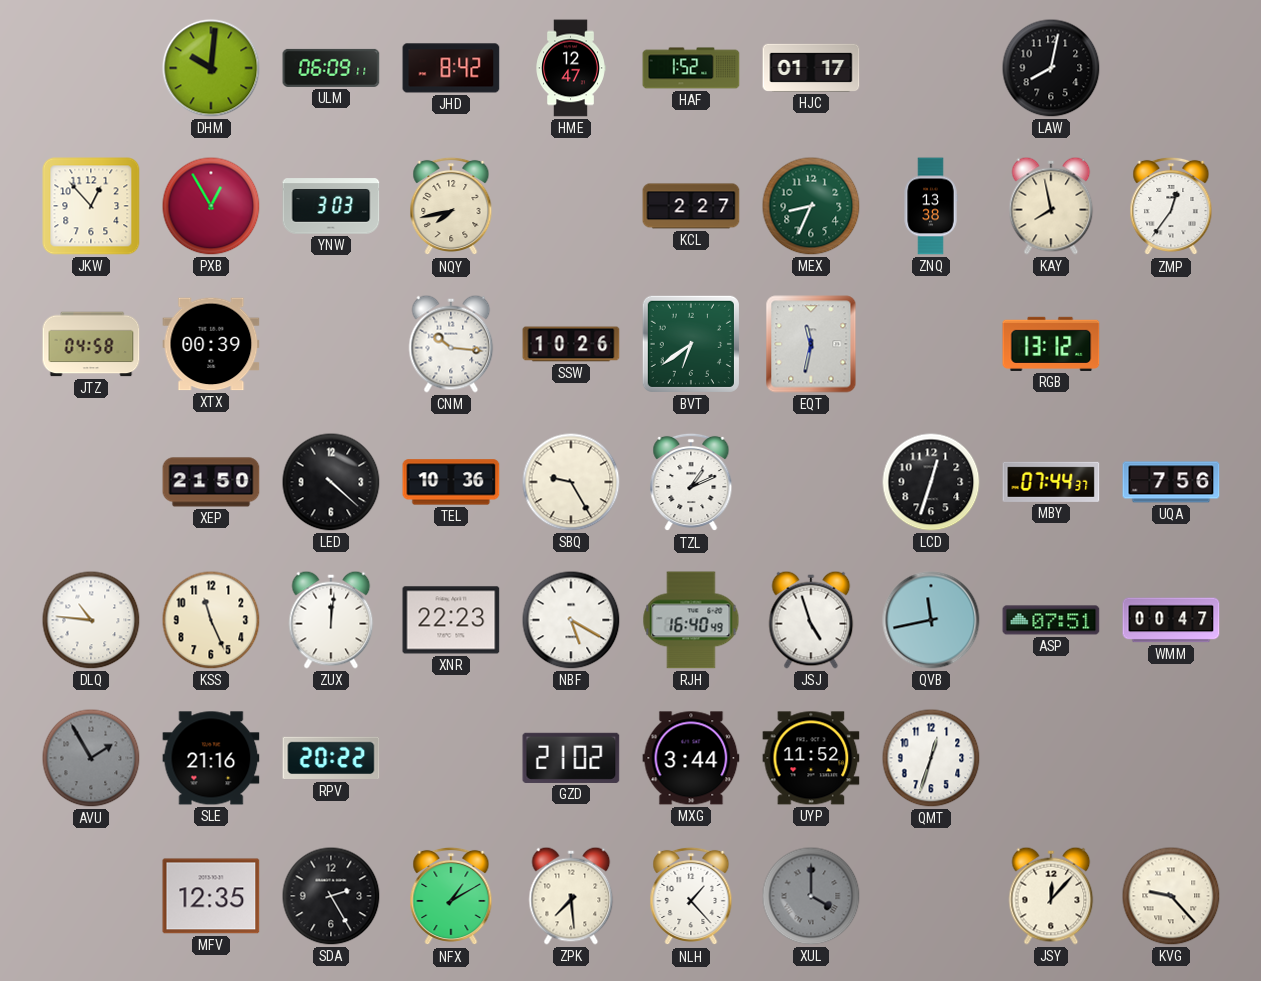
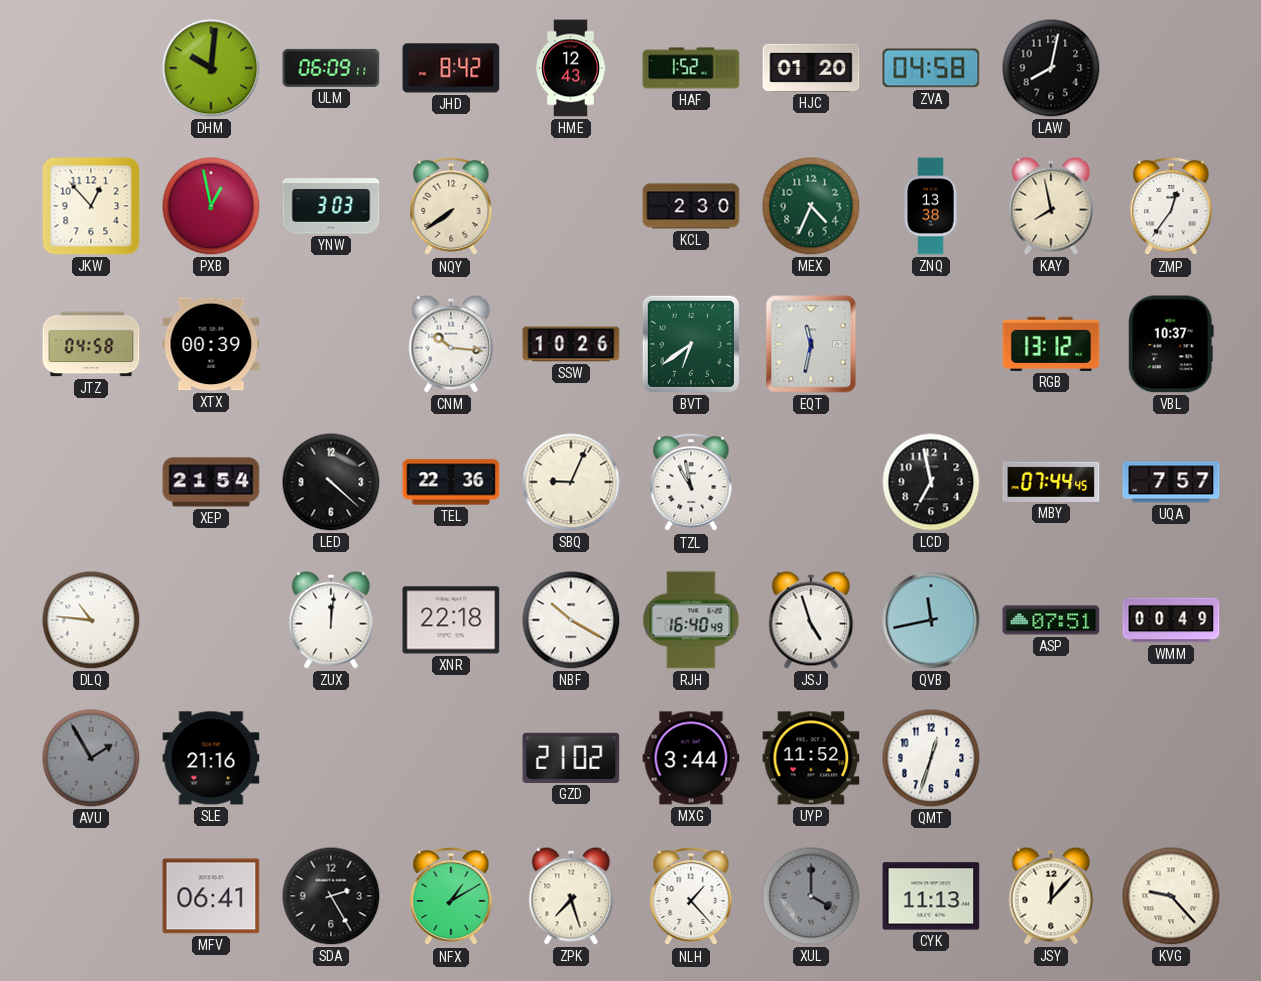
HME: 12:47 -> 12:43 (571, 68)
HJC: 01:17 -> 01:20 (811, 68)
ZVA: none -> 04:58 (931, 68)
PXB: 12:55 -> 12:58 (211, 206)
NQY: 7:43 -> 7:39 (451, 206)
KCL: 2:27 -> 2:30 (691, 206)
MEX: 8:34 -> 4:34 (811, 206)
VBL: none -> 10:37 (1171, 344)
XEP: 21:50 -> 21:54 (211, 482)
TEL: 10:36 -> 22:36 (451, 482)
SBQ: 9:25 -> 9:04 (571, 482)
TZL: 1:11 -> 10:58 (691, 482)
LCD: 12:33 -> 6:58 (931, 482)
MBY: 07:44:37 -> 07:44:45 (1051, 482)
UQA: 7:56 -> 7:57 (1171, 482)
KSS: 11:26 -> none (211, 620)
XNR: 22:23 -> 22:18 (451, 620)
NBF: 5:20 -> 10:20 (571, 620)
WMM: 00:47 -> 00:49 (1171, 620)
RPV: 20:22 -> none (331, 758)
MFV: 12:35 -> 06:41 (211, 896)
ZPK: 7:29 -> 7:27 (571, 896)
CYK: none -> 11:13 (931, 896)
